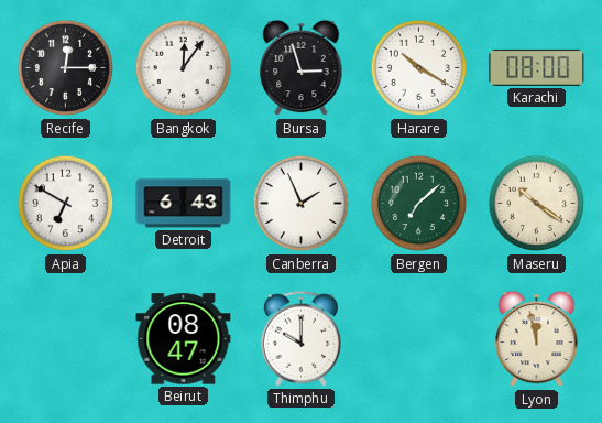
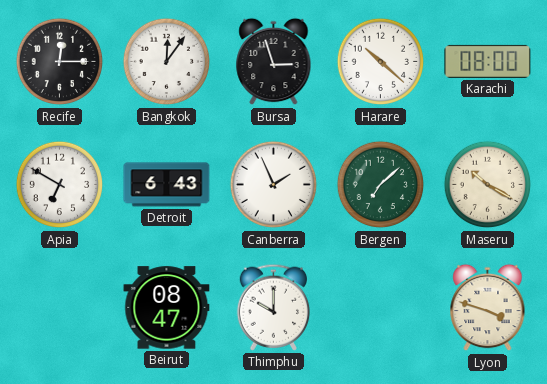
Harare: 10:20 -> 10:22 (381, 62)
Maseru: 10:21 -> 10:20 (488, 185)
Lyon: 11:58 -> 3:48 (488, 308)
